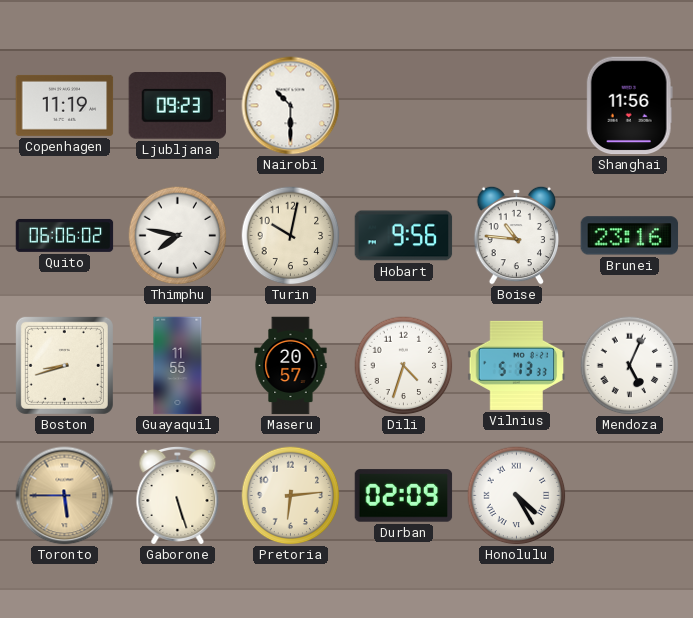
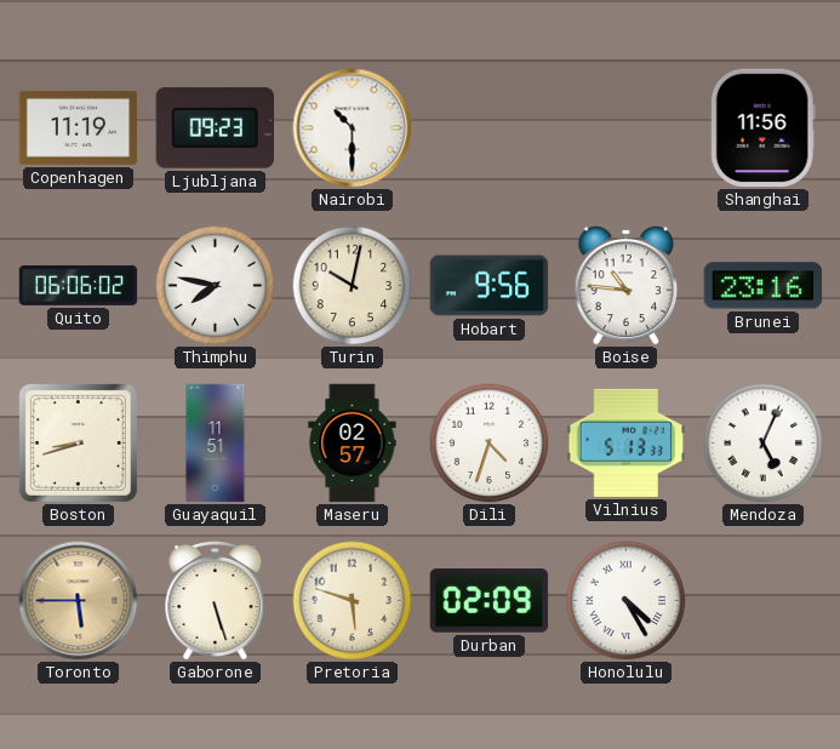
Guayaquil: 11:55 -> 11:51 (216, 444)
Maseru: 20:57 -> 02:57 (353, 444)
Pretoria: 6:14 -> 5:48 (353, 601)
